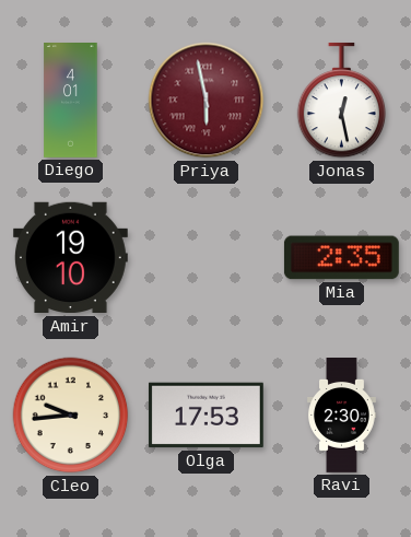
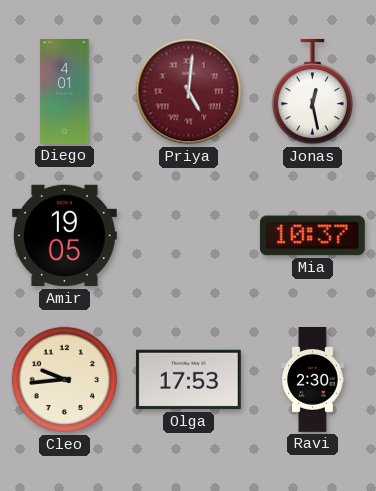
Priya: 5:58 -> 5:01 (189, 92)
Amir: 19:10 -> 19:05 (64, 236)
Mia: 2:35 -> 10:37 (312, 236)
